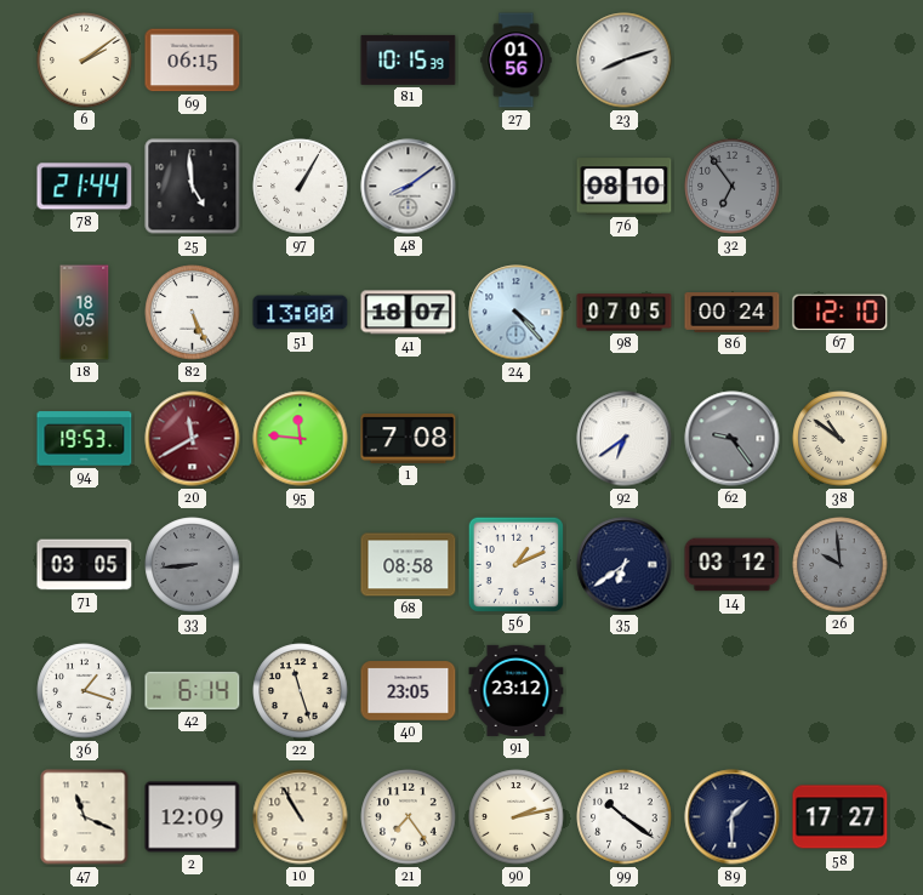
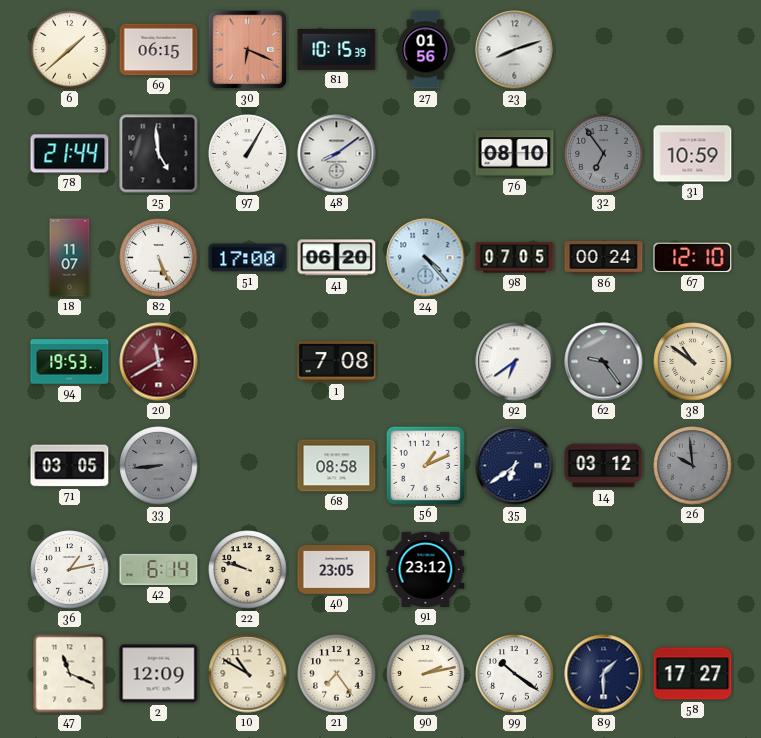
6: 2:09 -> 1:38 (70, 50)
30: none -> 6:19 (248, 50)
31: none -> 10:59 (693, 154)
18: 18:05 -> 11:07 (70, 258)
51: 13:00 -> 17:00 (248, 258)
41: 18:07 -> 06:20 (337, 258)
95: 11:46 -> none (301, 439)
36: 1:18 -> 1:13 (70, 570)
22: 11:27 -> 9:48 (248, 570)
10: 10:55 -> 10:50 (248, 674)
